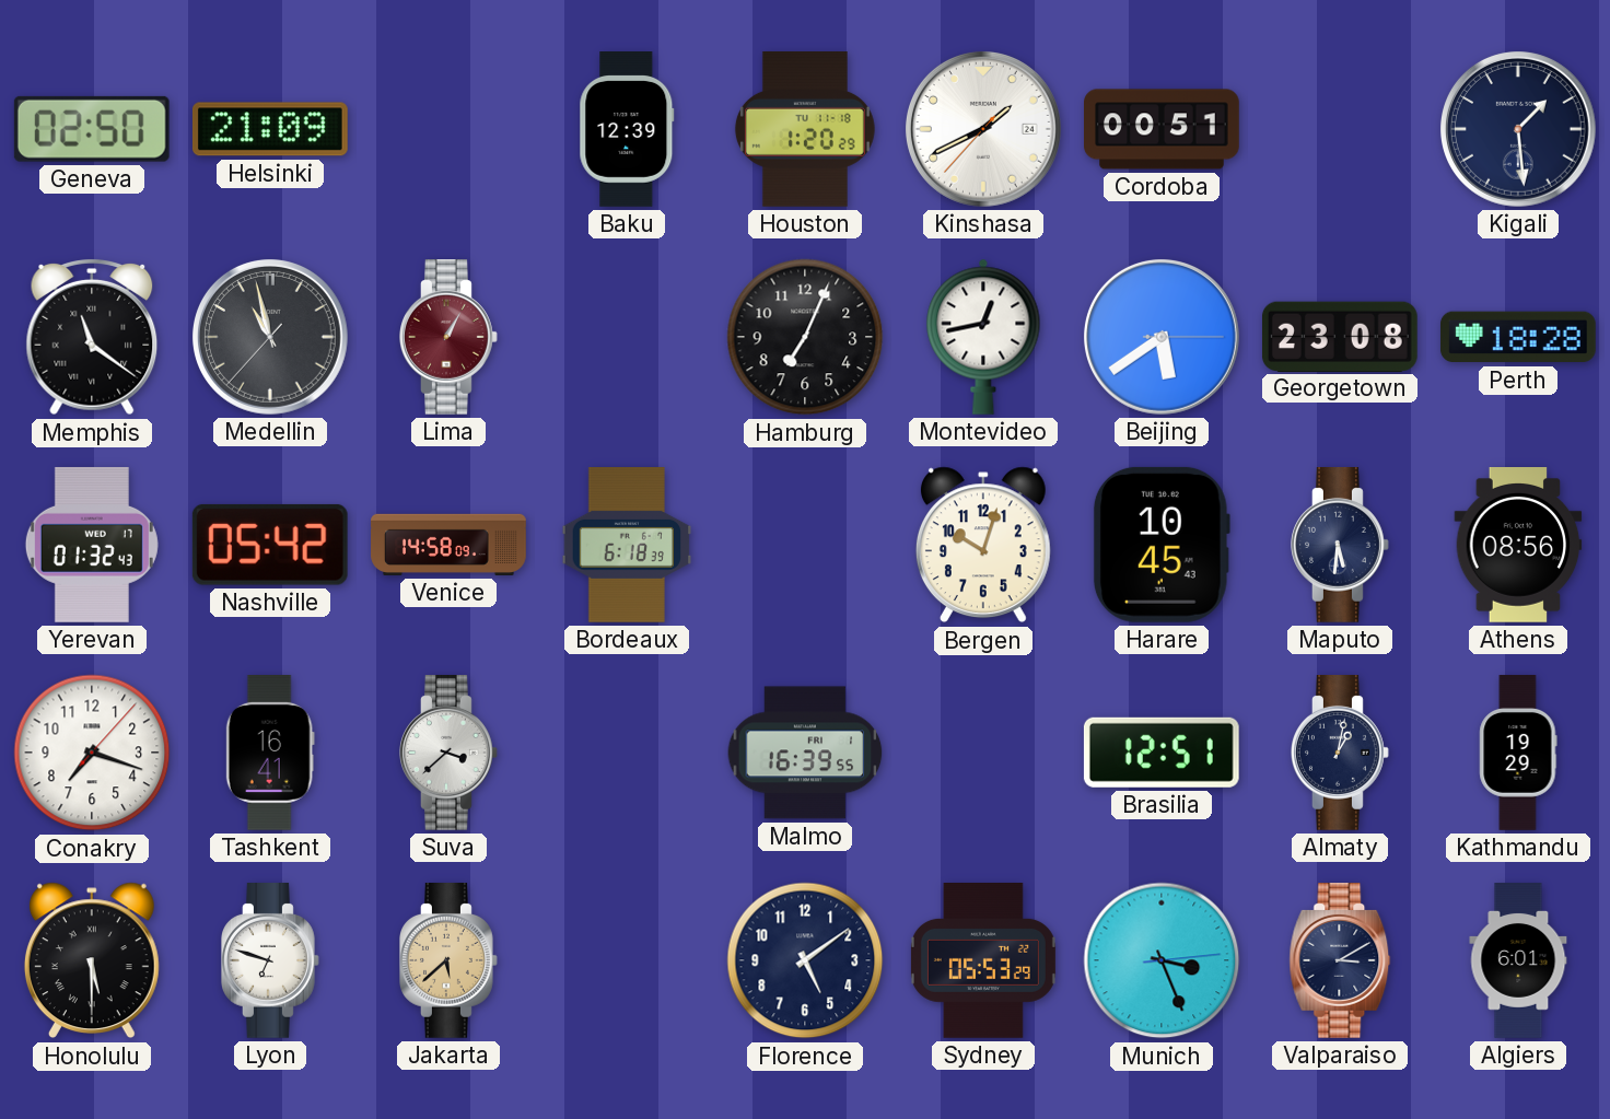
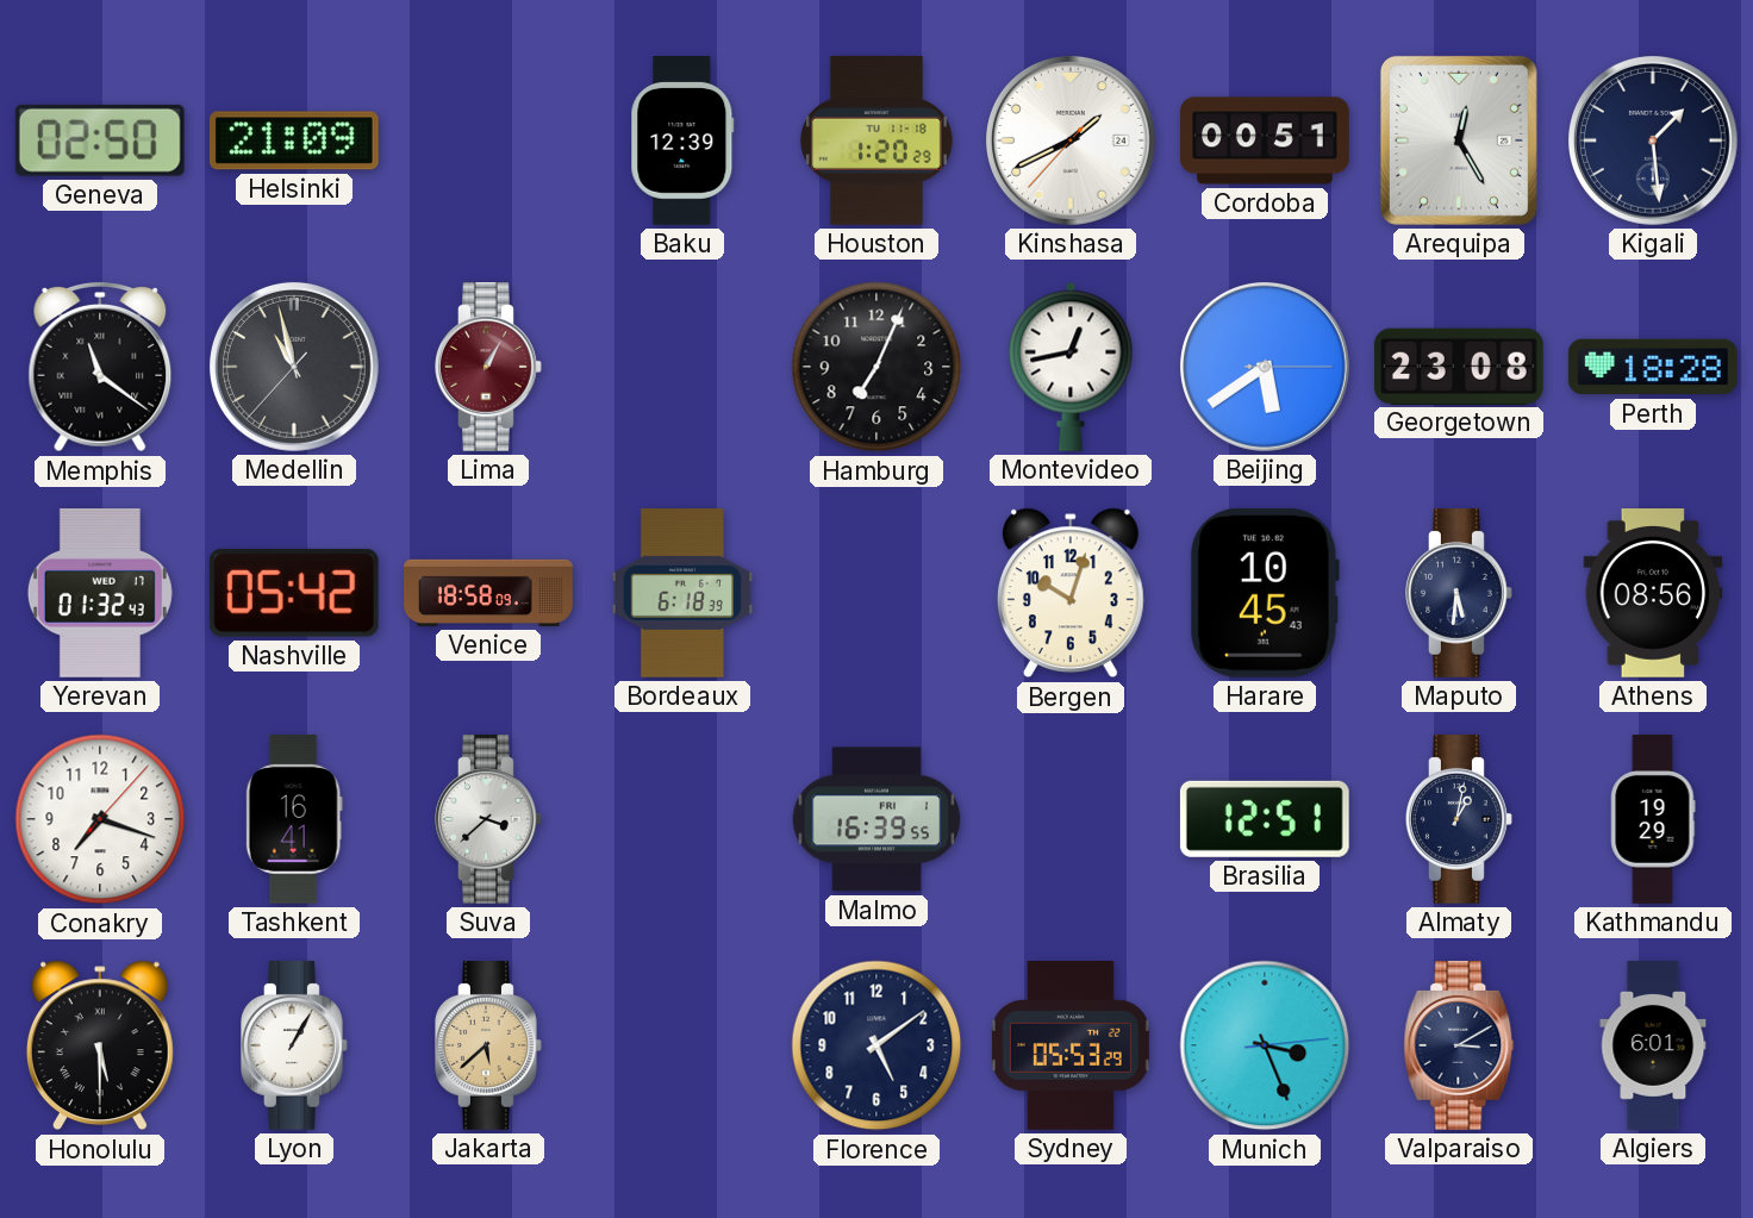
Arequipa: none -> 12:25 (1459, 140)
Venice: 14:58 -> 18:58 (488, 593)
Lyon: 6:48 -> 1:05 (295, 1047)
